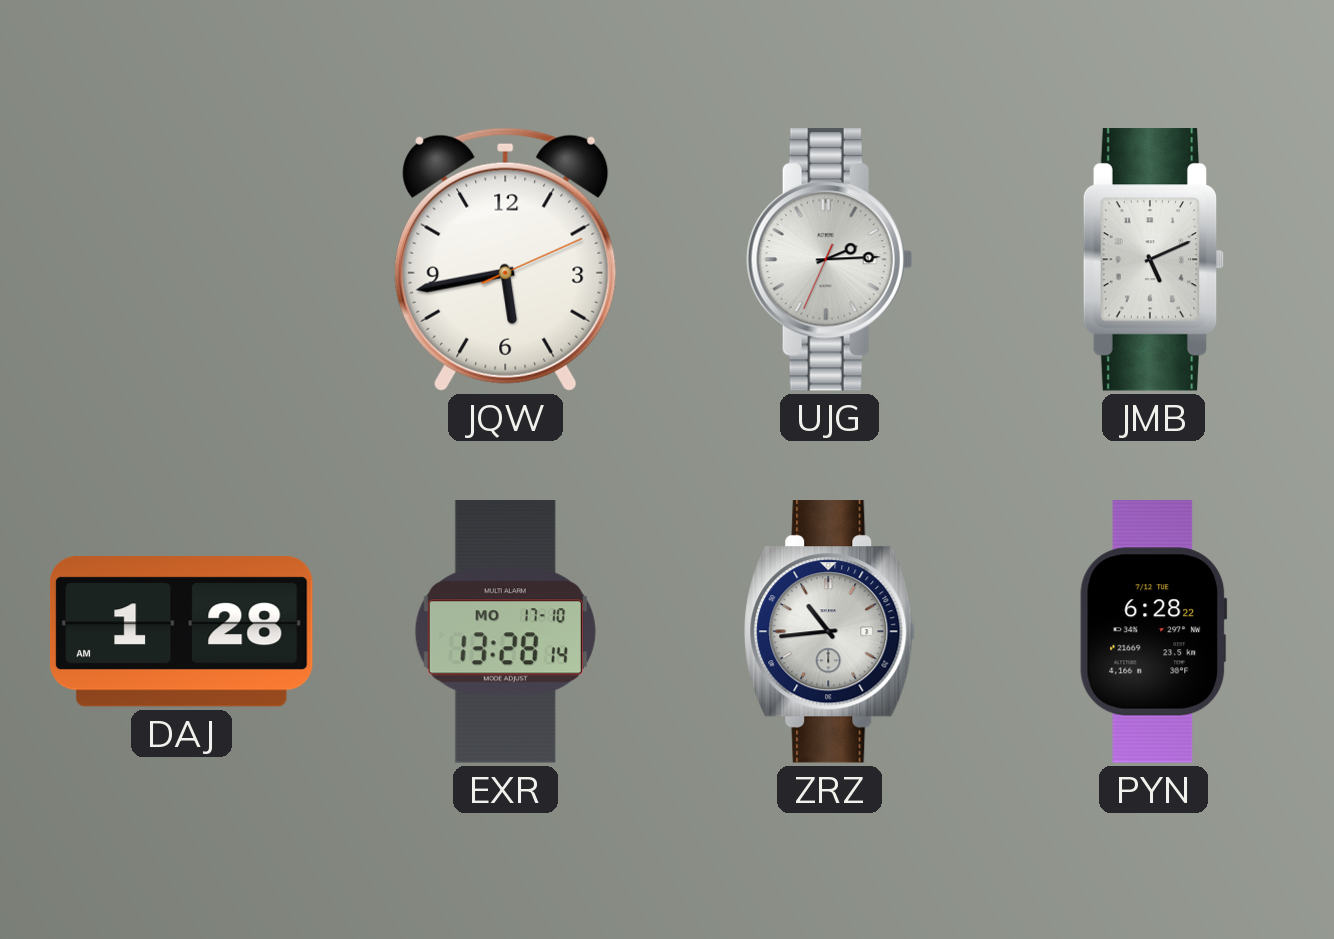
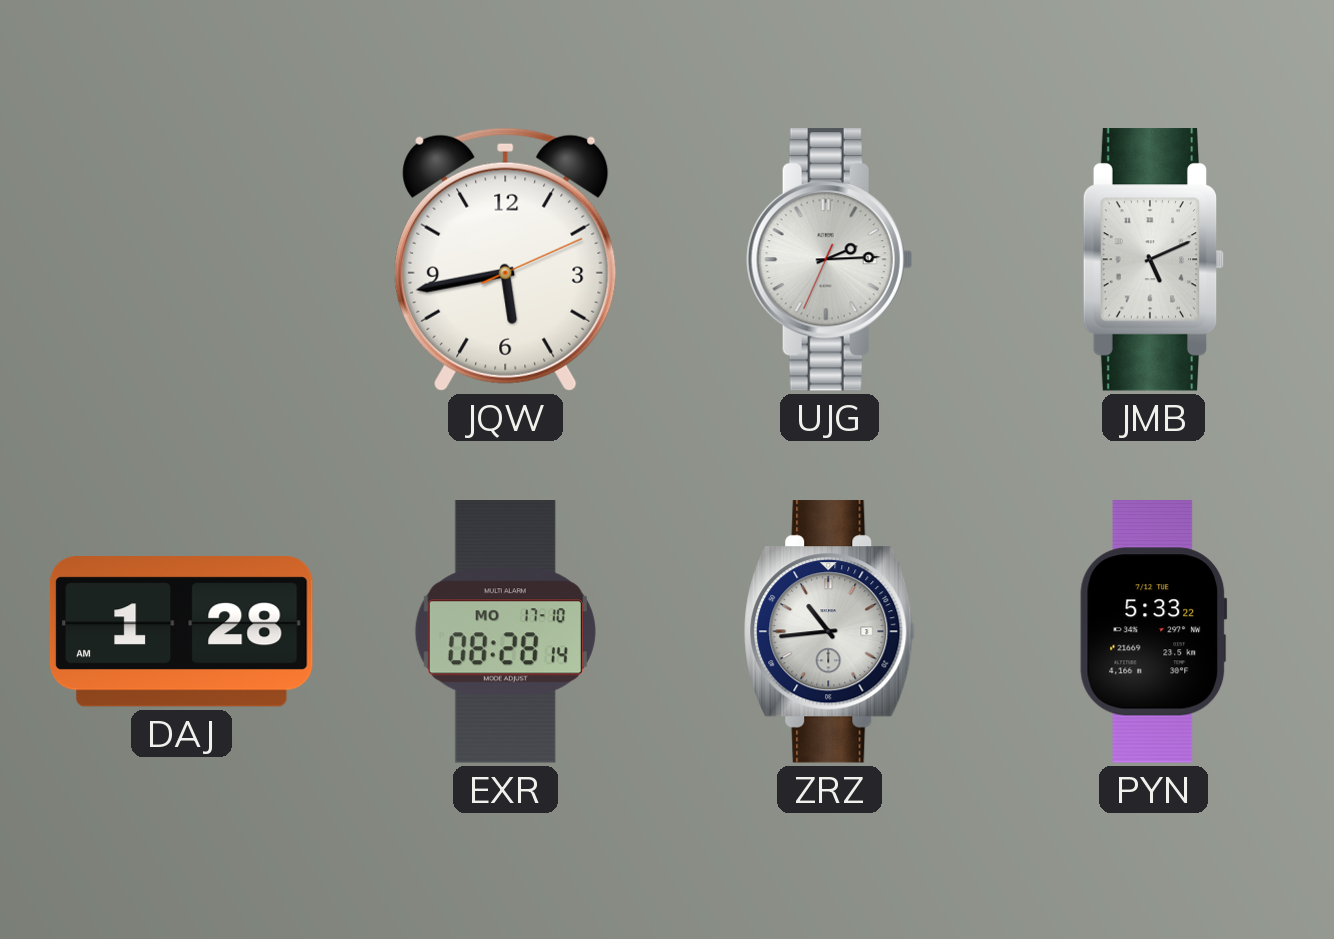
EXR: 13:28 -> 08:28 (505, 632)
PYN: 6:28 -> 5:33 (1154, 632)
